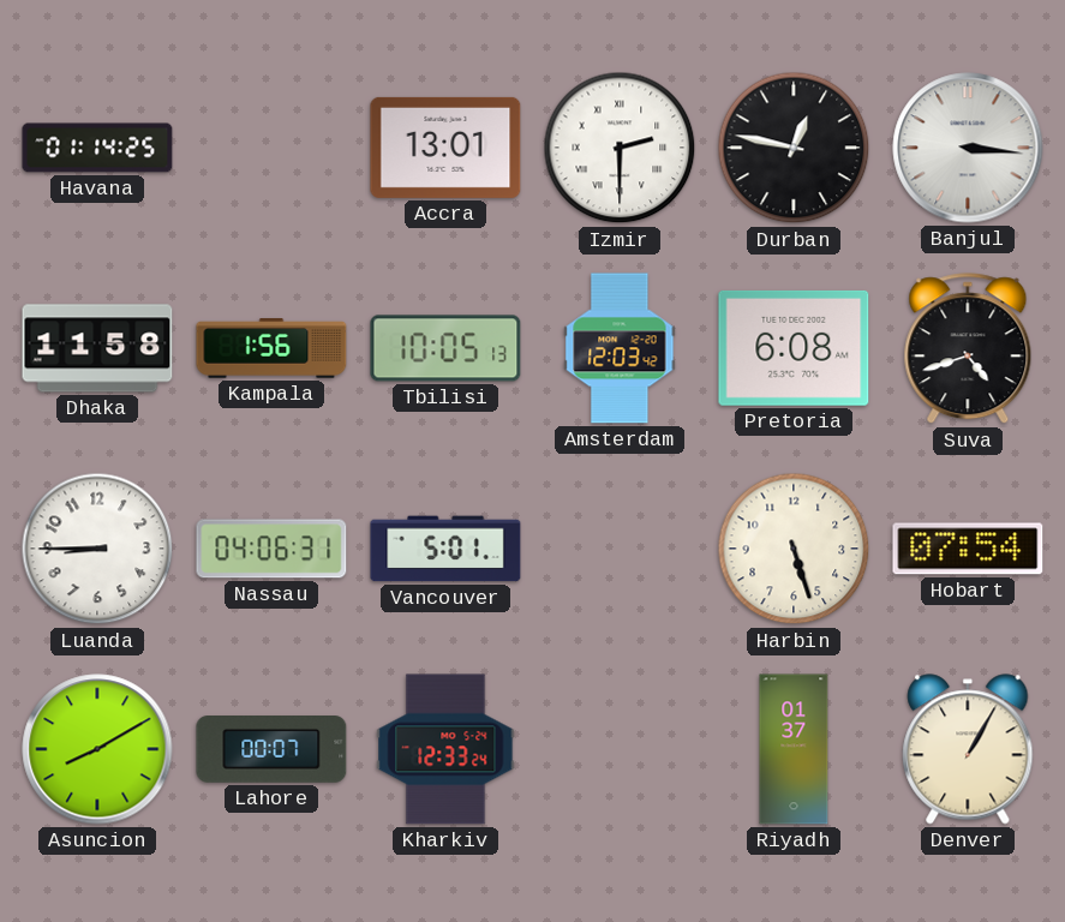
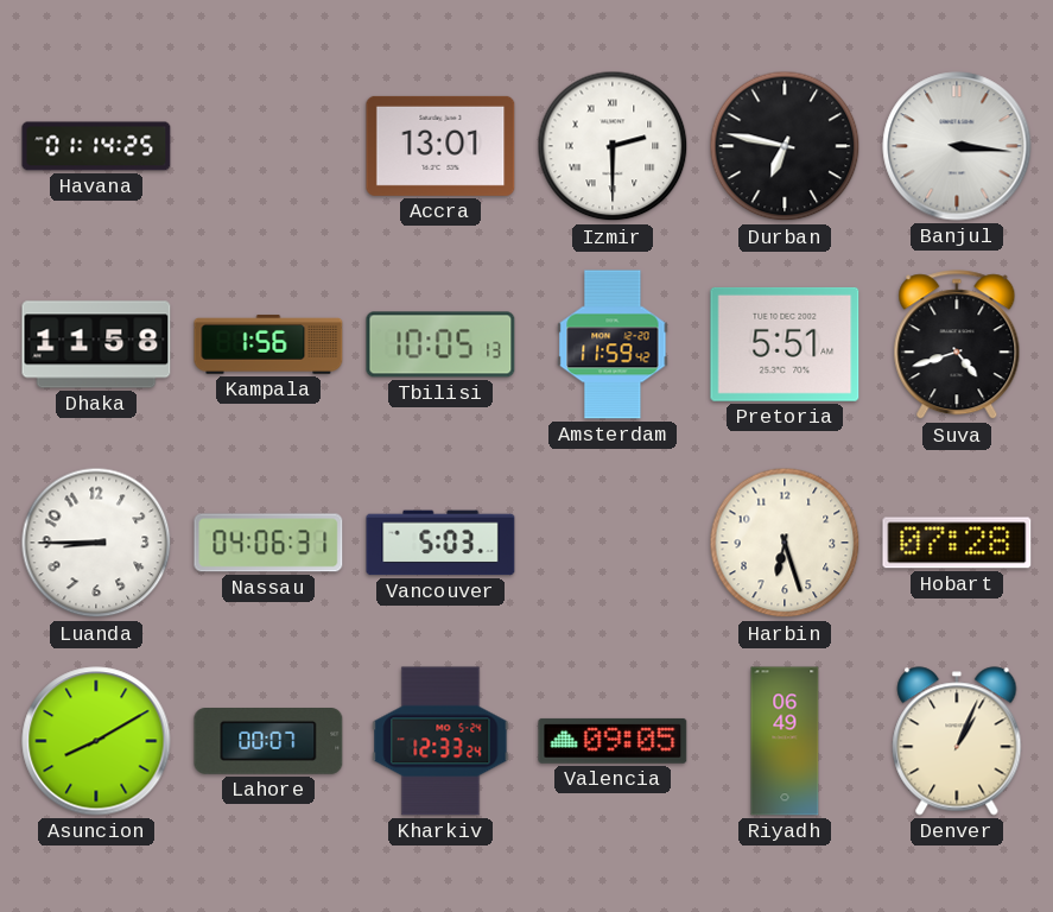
Durban: 12:47 -> 6:47 (785, 146)
Amsterdam: 12:03 -> 11:59 (613, 344)
Pretoria: 6:08 -> 5:51 (785, 344)
Vancouver: 5:01 -> 5:03 (440, 543)
Harbin: 5:27 -> 6:27 (785, 543)
Hobart: 07:54 -> 07:28 (957, 543)
Valencia: none -> 09:05 (613, 741)
Riyadh: 01:37 -> 06:49 (785, 741)
Denver: 1:05 -> 1:04 (957, 741)
